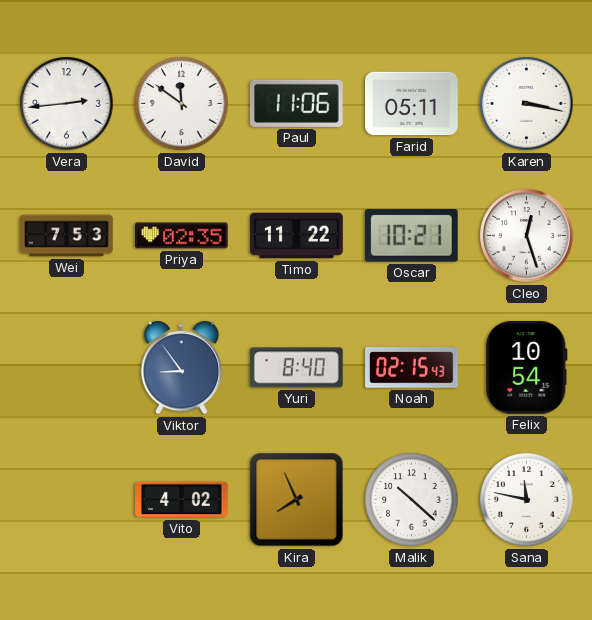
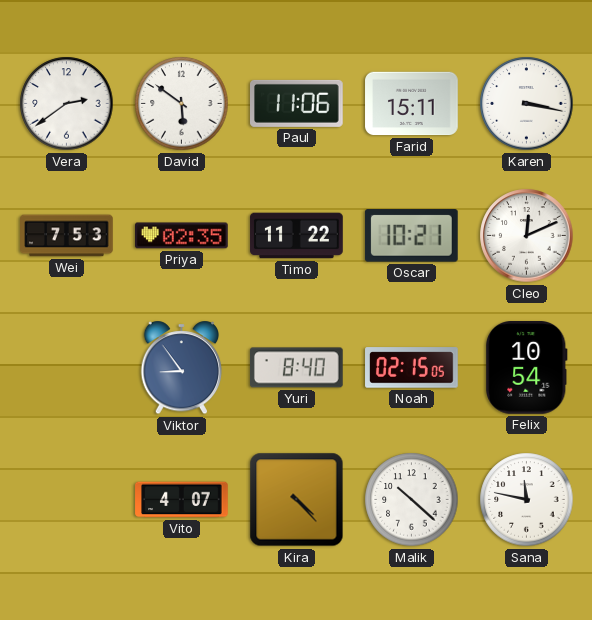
Vera: 2:44 -> 2:39 (67, 104)
David: 11:51 -> 5:51 (182, 104)
Farid: 05:11 -> 15:11 (412, 104)
Cleo: 12:27 -> 12:11 (527, 236)
Noah: 02:15:43 -> 02:15:05 (412, 368)
Vito: 4:02 -> 4:07 (182, 500)
Kira: 7:56 -> 4:23 (297, 500)
